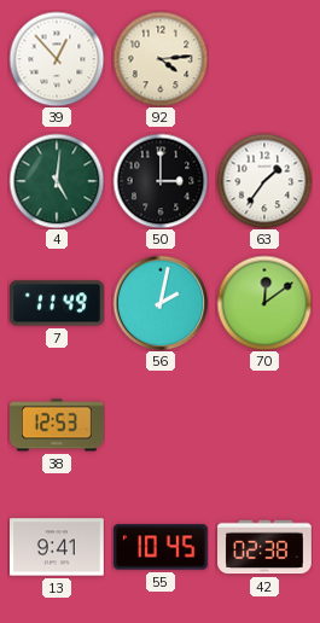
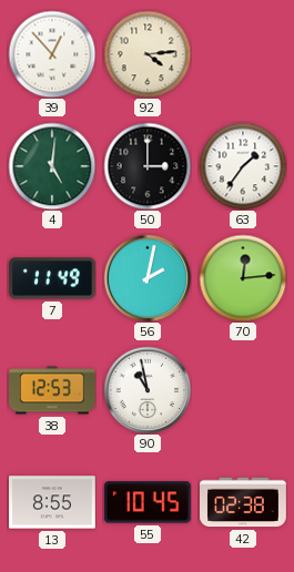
70: 12:09 -> 12:14 (243, 278)
90: none -> 10:58 (148, 390)
13: 9:41 -> 8:55 (53, 502)
